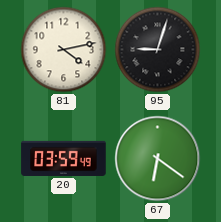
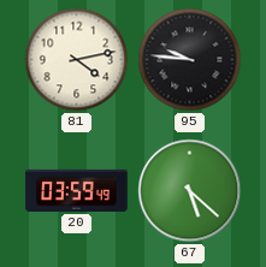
95: 9:03 -> 9:46 (190, 60)
67: 6:21 -> 5:22 (190, 191)
